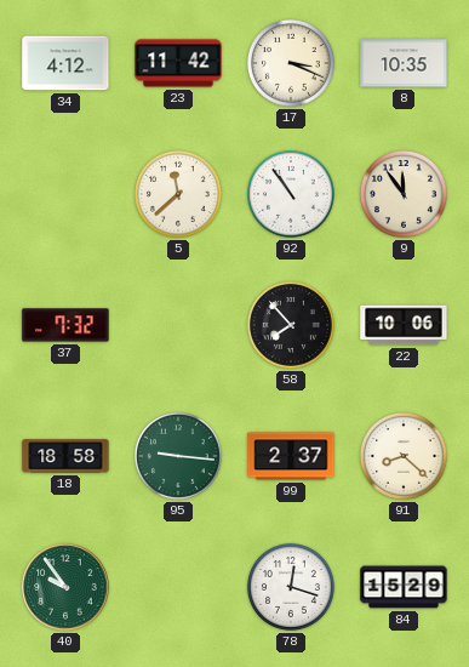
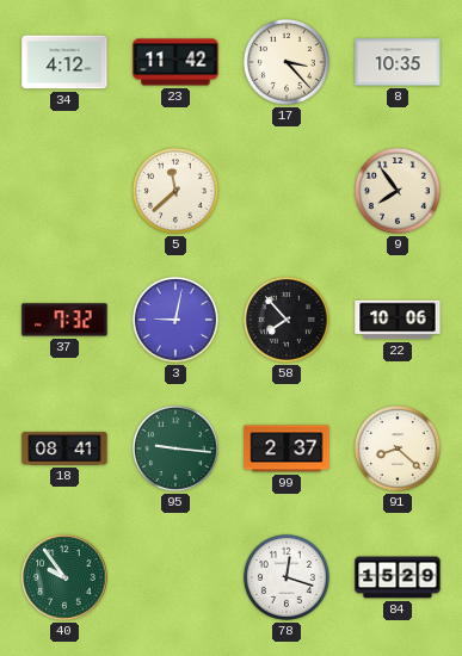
17: 3:19 -> 3:23 (287, 62)
92: 10:54 -> none (291, 194)
9: 11:54 -> 7:54 (398, 191)
3: none -> 9:02 (175, 320)
18: 18:58 -> 08:41 (64, 448)
